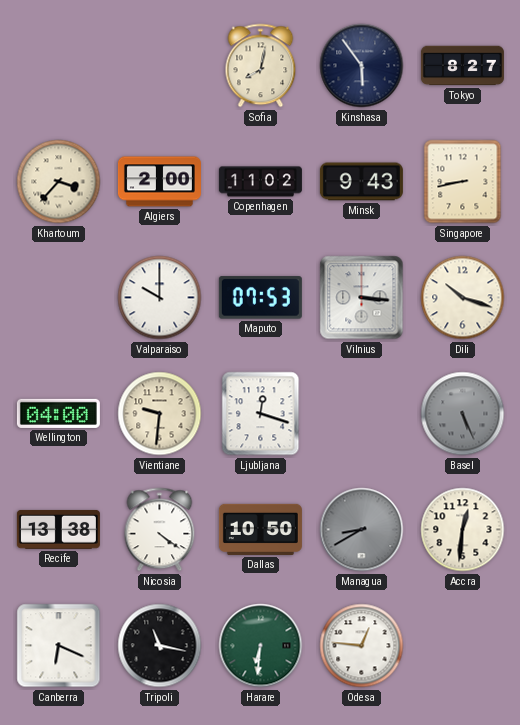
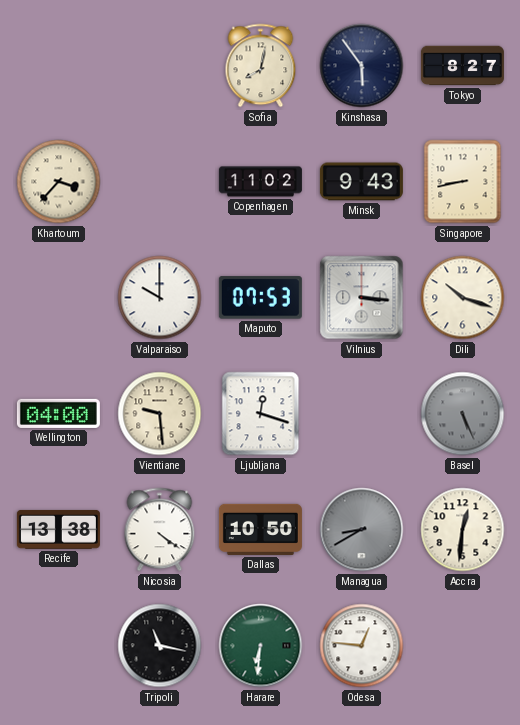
Algiers: 2:00 -> none (159, 182)
Vientiane: 9:31 -> 9:29 (160, 414)
Canberra: 6:19 -> none (59, 646)
